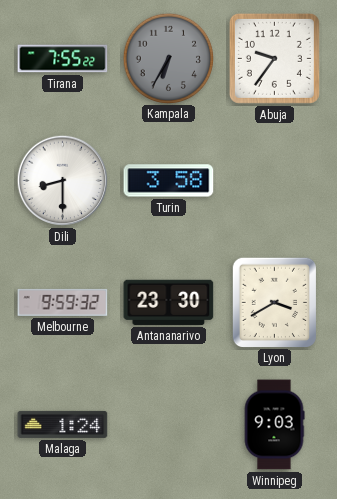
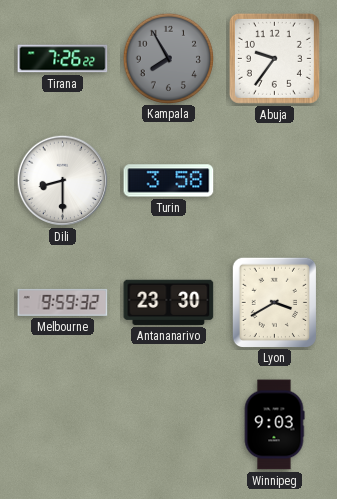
Tirana: 7:55 -> 7:26 (63, 59)
Kampala: 6:35 -> 7:55 (168, 58)
Malaga: 1:24 -> none (63, 424)
